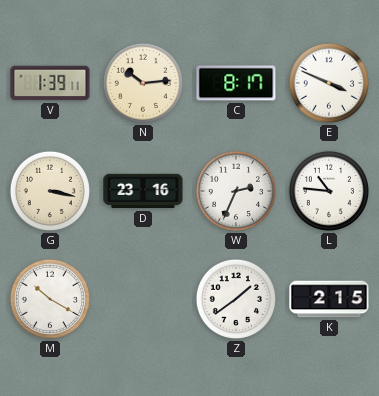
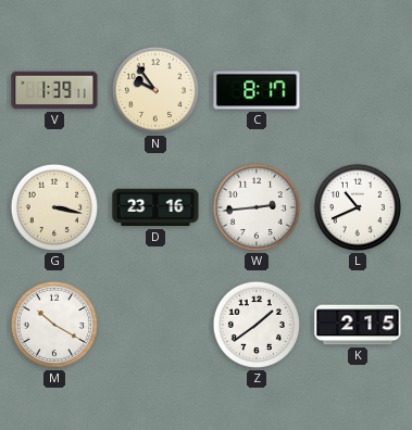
N: 10:14 -> 9:54 (155, 90)
E: 3:49 -> none (329, 83)
W: 2:34 -> 2:44 (257, 207)
L: 10:46 -> 10:41 (358, 207)
